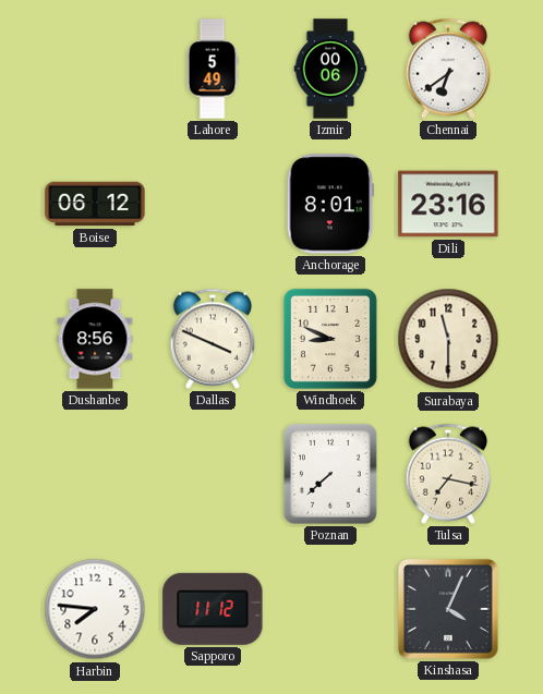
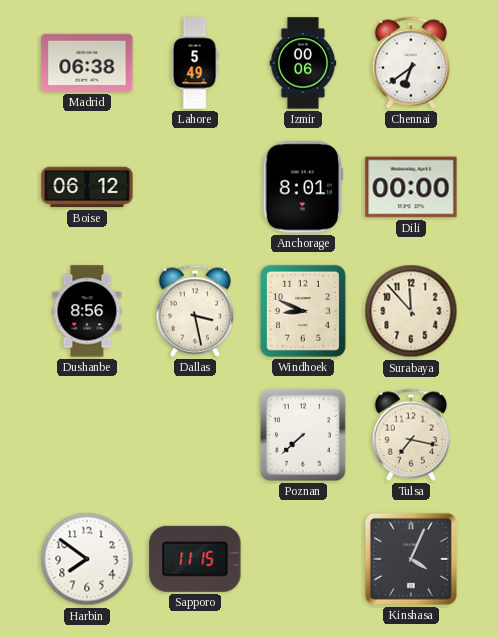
Madrid: none -> 06:38 (87, 63)
Dili: 23:16 -> 00:00 (411, 187)
Dallas: 3:49 -> 3:28 (195, 311)
Surabaya: 11:30 -> 11:53 (411, 311)
Harbin: 7:46 -> 7:51 (87, 559)
Sapporo: 11:12 -> 11:15 (195, 559)
